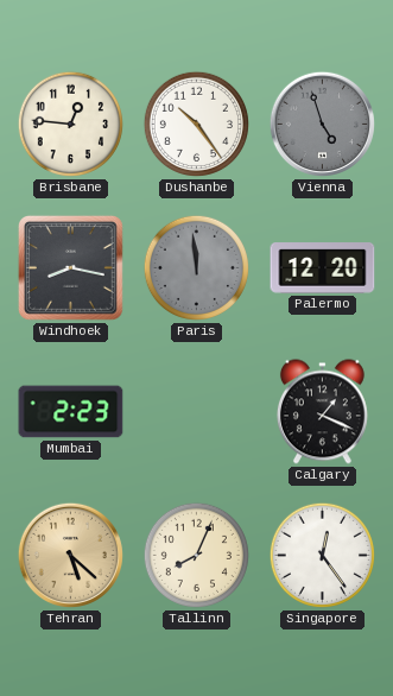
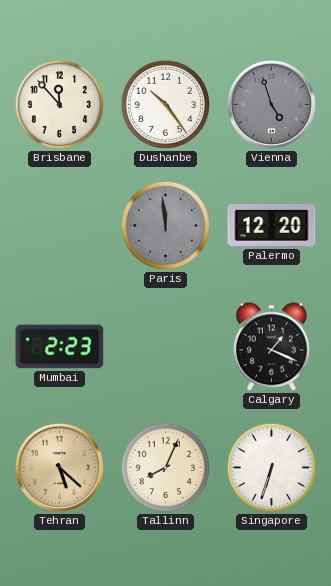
Brisbane: 12:46 -> 11:53 (59, 104)
Windhoek: 8:17 -> none (70, 267)
Singapore: 12:24 -> 6:33 (271, 467)
